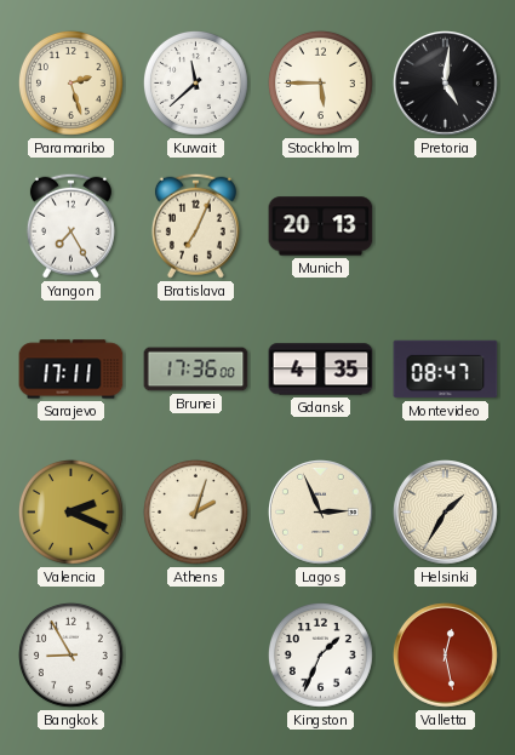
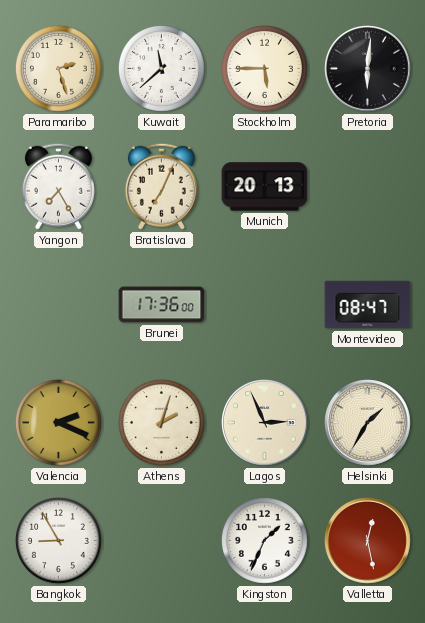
Pretoria: 5:01 -> 6:01 (368, 69)
Sarajevo: 17:11 -> none (71, 370)
Gdansk: 4:35 -> none (321, 370)
